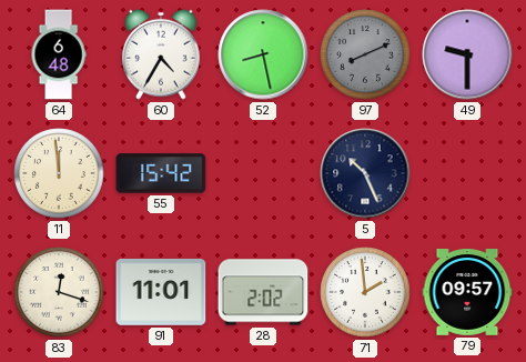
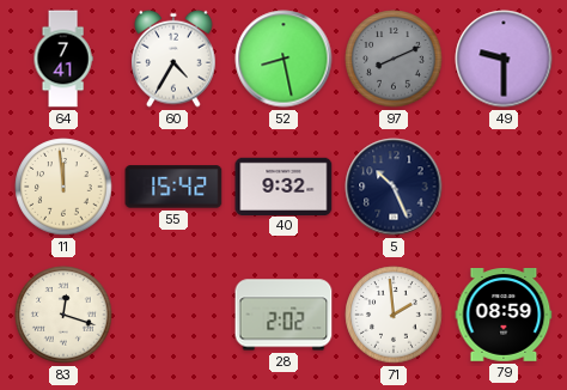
64: 6:48 -> 7:41 (63, 59)
40: none -> 9:32 (283, 185)
91: 11:01 -> none (161, 292)
79: 09:57 -> 08:59 (504, 316)
